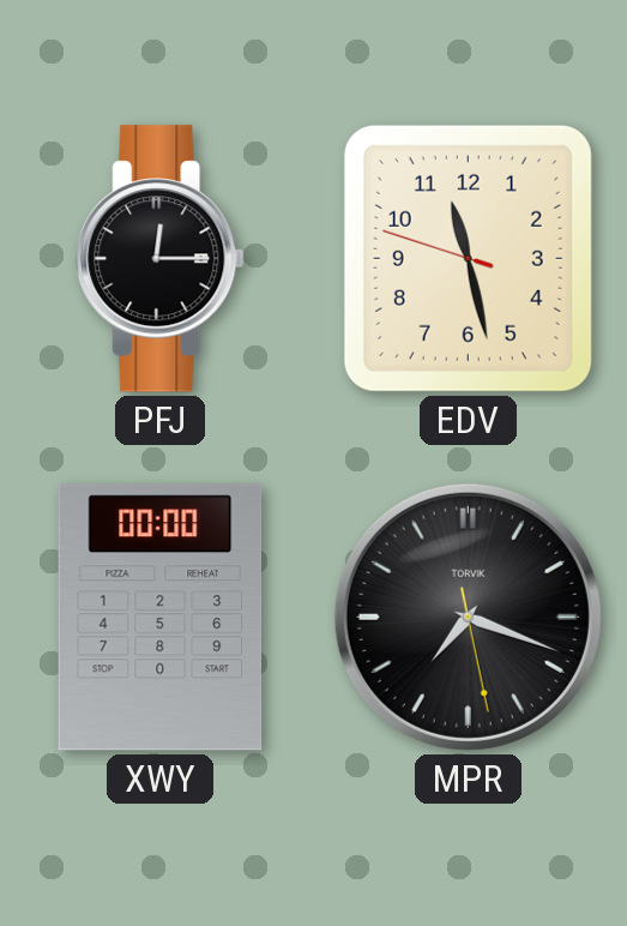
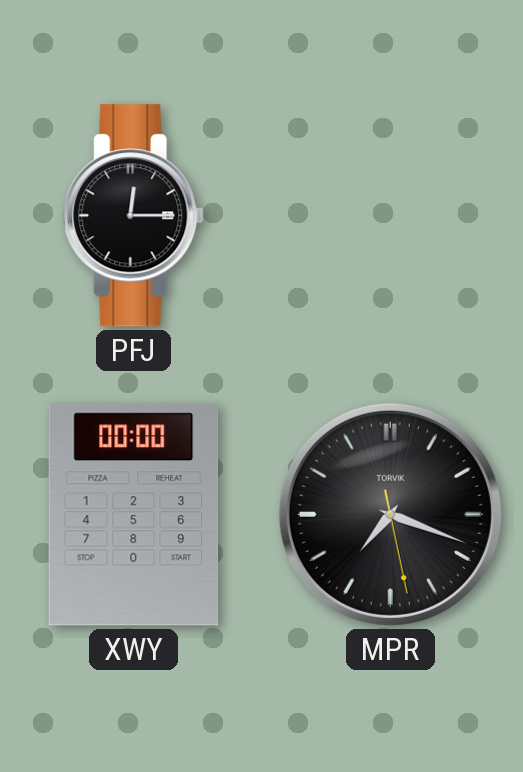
EDV: 11:27 -> none (468, 258)
